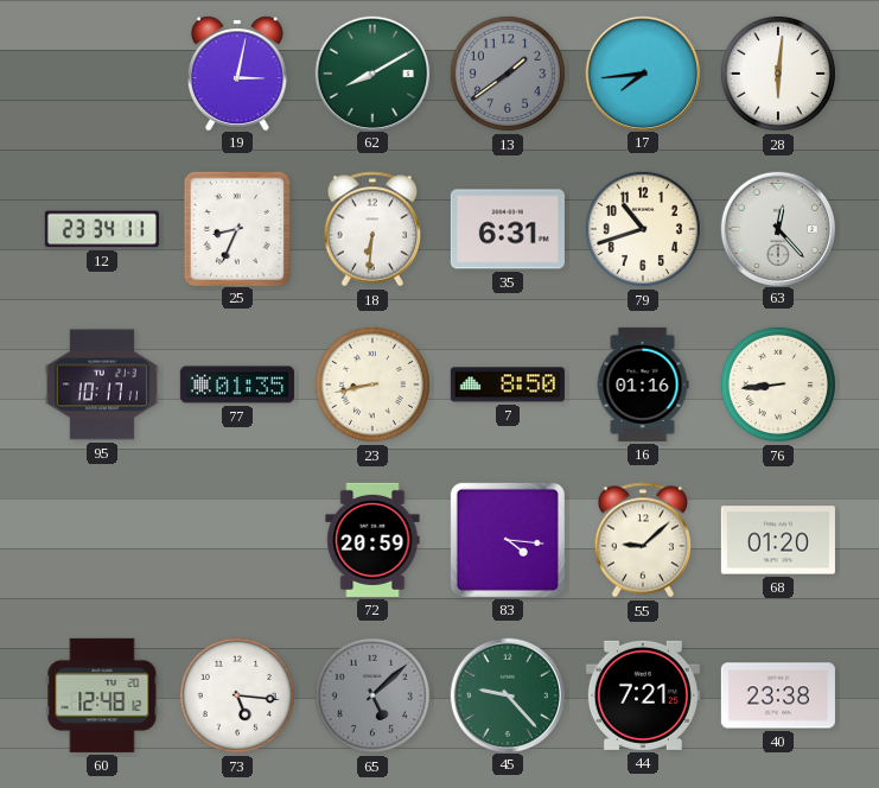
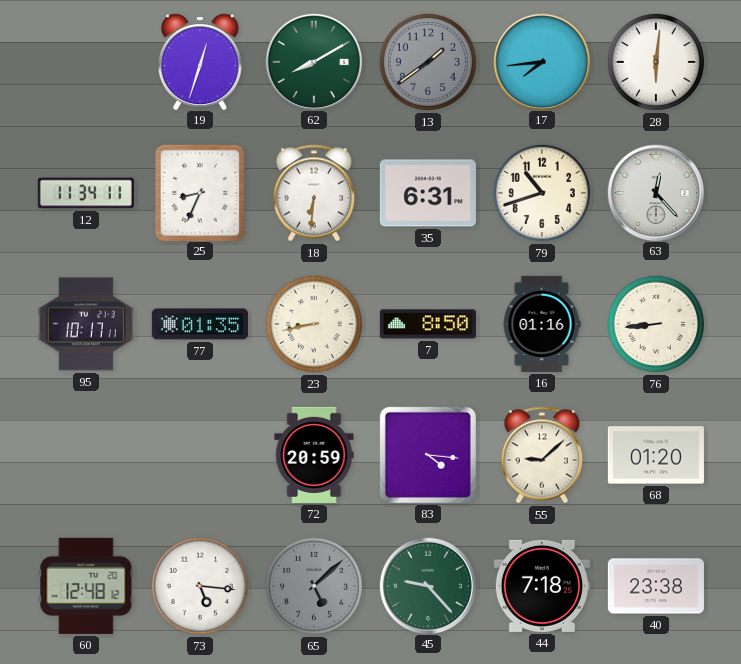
19: 3:02 -> 12:33 (200, 61)
12: 23:34 -> 11:34 (86, 193)
44: 7:21 -> 7:18 (542, 586)
